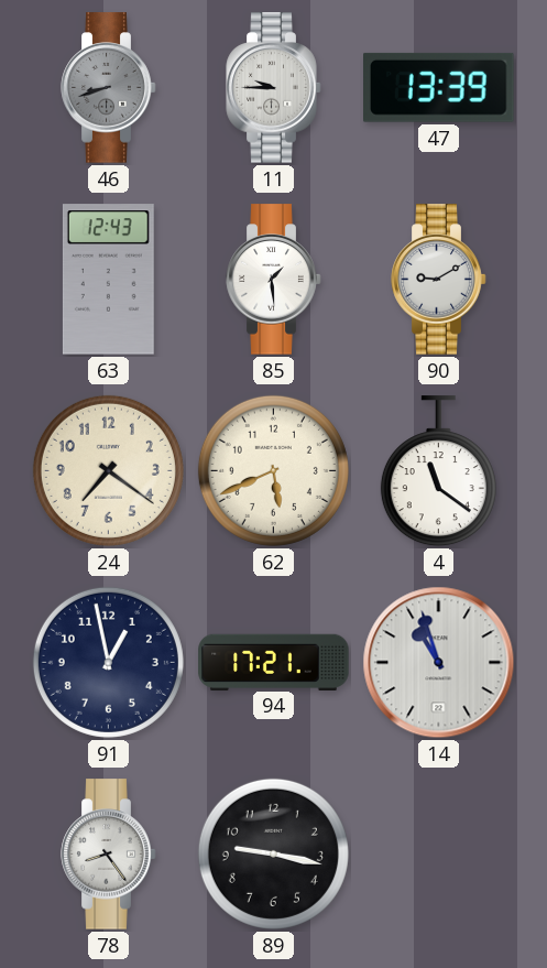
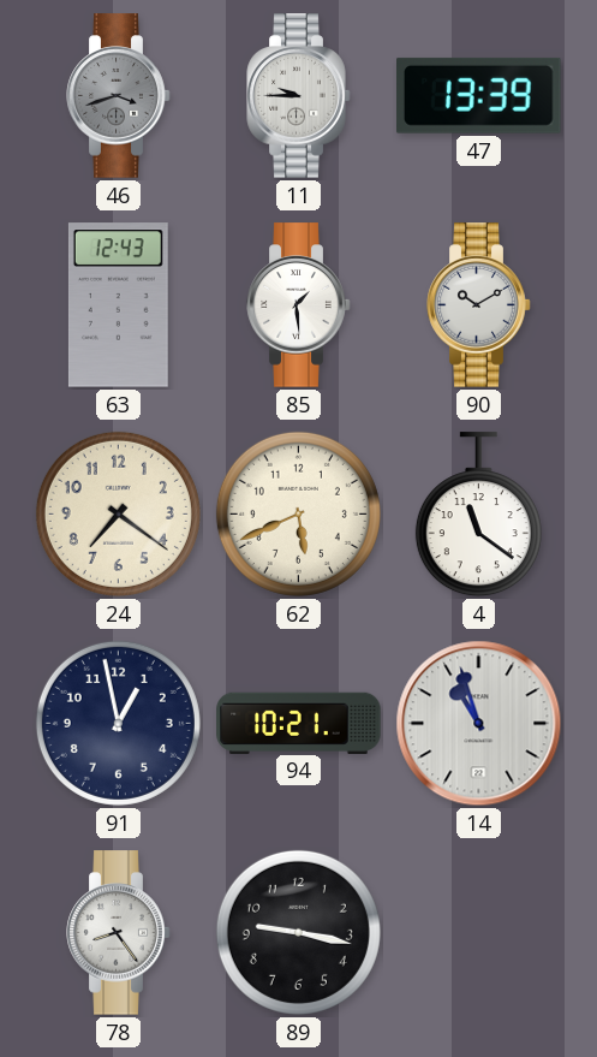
46: 8:42 -> 3:42 (119, 96)
90: 9:10 -> 10:10 (479, 305)
94: 17:21 -> 10:21 (299, 723)
